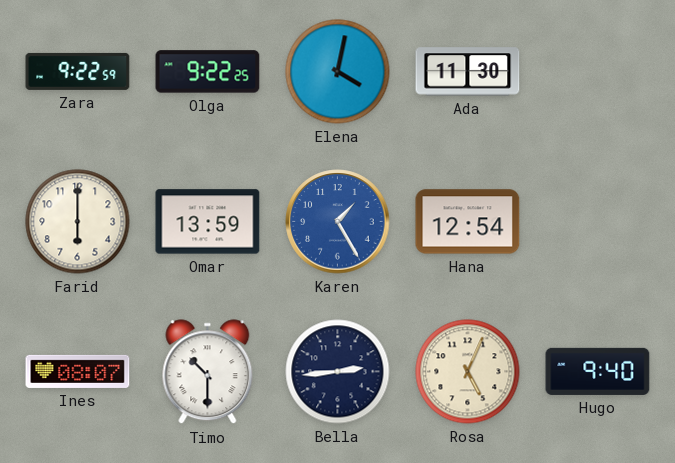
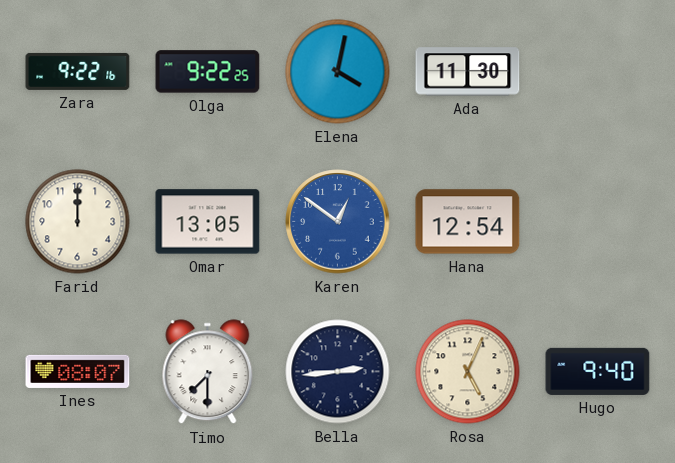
Zara: 9:22:59 -> 9:22:16 (78, 71)
Farid: 6:00 -> 12:00 (78, 222)
Omar: 13:59 -> 13:05 (208, 222)
Karen: 1:25 -> 12:51 (338, 222)
Timo: 10:30 -> 7:30 (208, 372)
